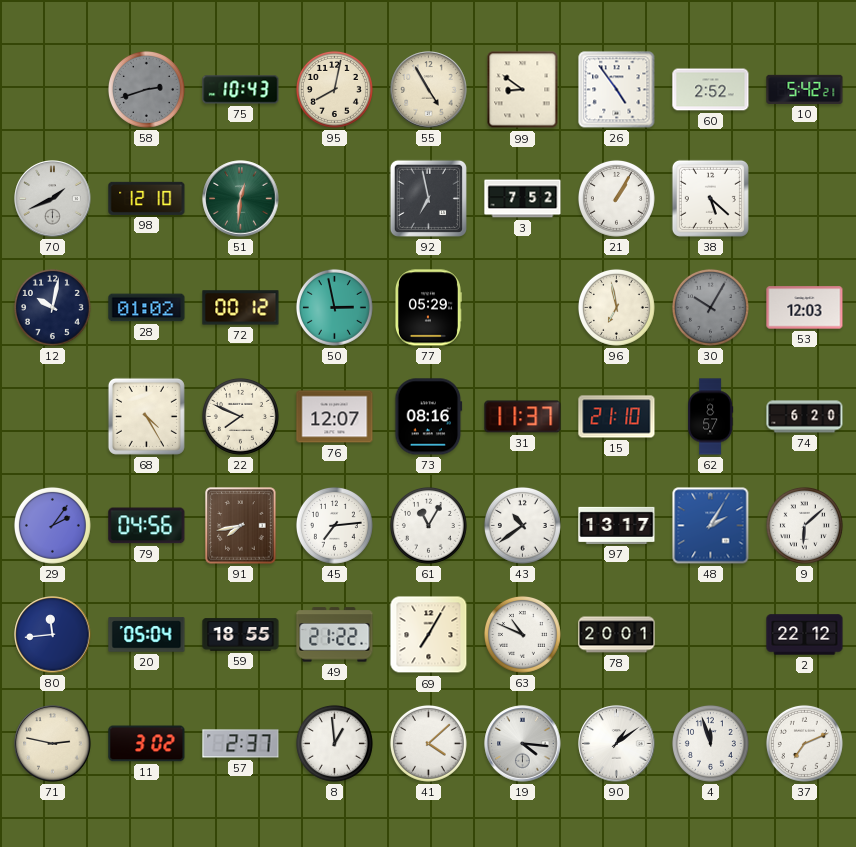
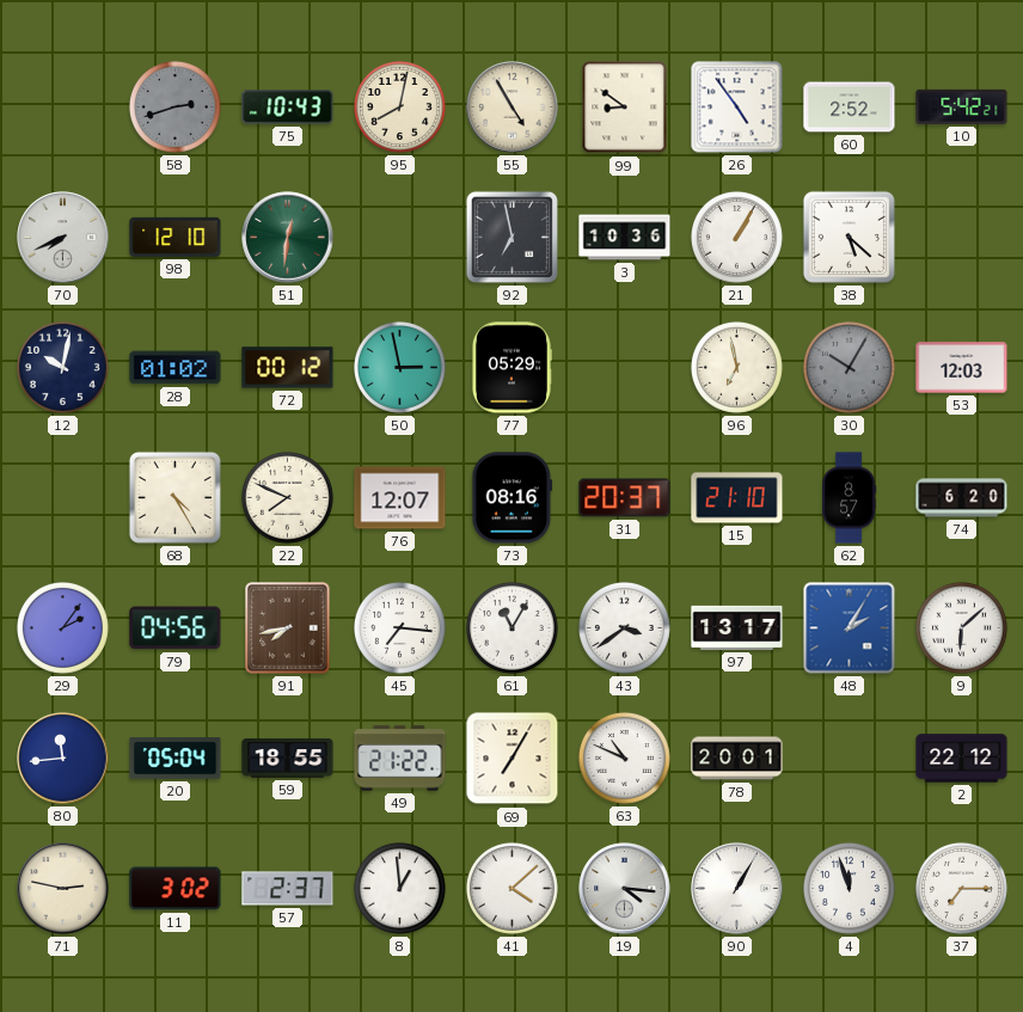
70: 1:41 -> 7:41 (63, 238)
3: 7:52 -> 10:36 (625, 238)
31: 11:37 -> 20:37 (625, 498)
45: 7:14 -> 7:16 (399, 627)
43: 10:39 -> 3:39 (624, 627)
90: 1:09 -> 1:05 (737, 889)
37: 7:11 -> 7:15 (961, 888)
